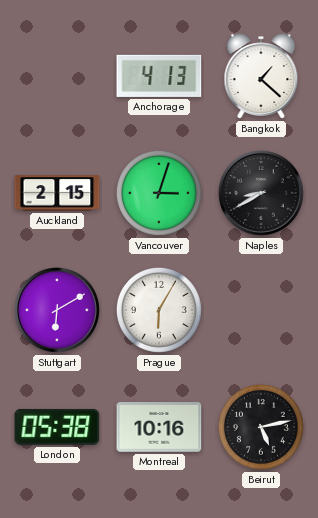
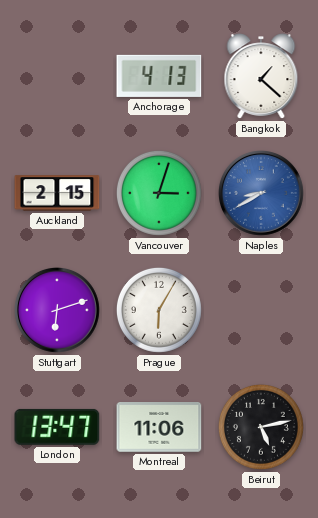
Naples dial: black -> blue (262, 194)
Stuttgart: 6:10 -> 6:12 (58, 311)
London: 05:38 -> 13:47 (57, 427)
Montreal: 10:16 -> 11:06 (159, 428)
